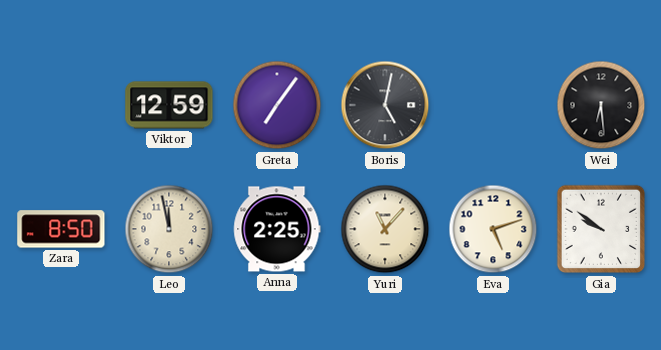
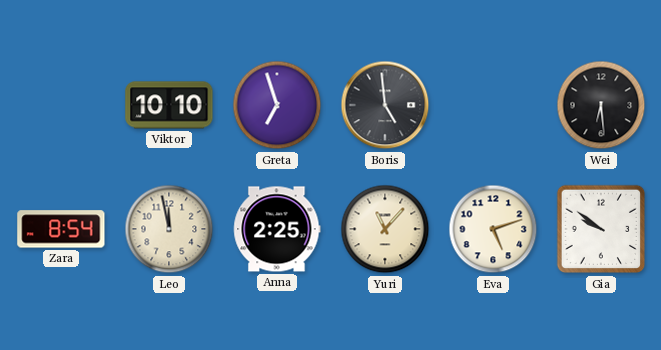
Viktor: 12:59 -> 10:10 (169, 105)
Greta: 7:06 -> 6:57 (277, 105)
Boris: 5:02 -> 4:59 (385, 105)
Zara: 8:50 -> 8:54 (61, 229)
